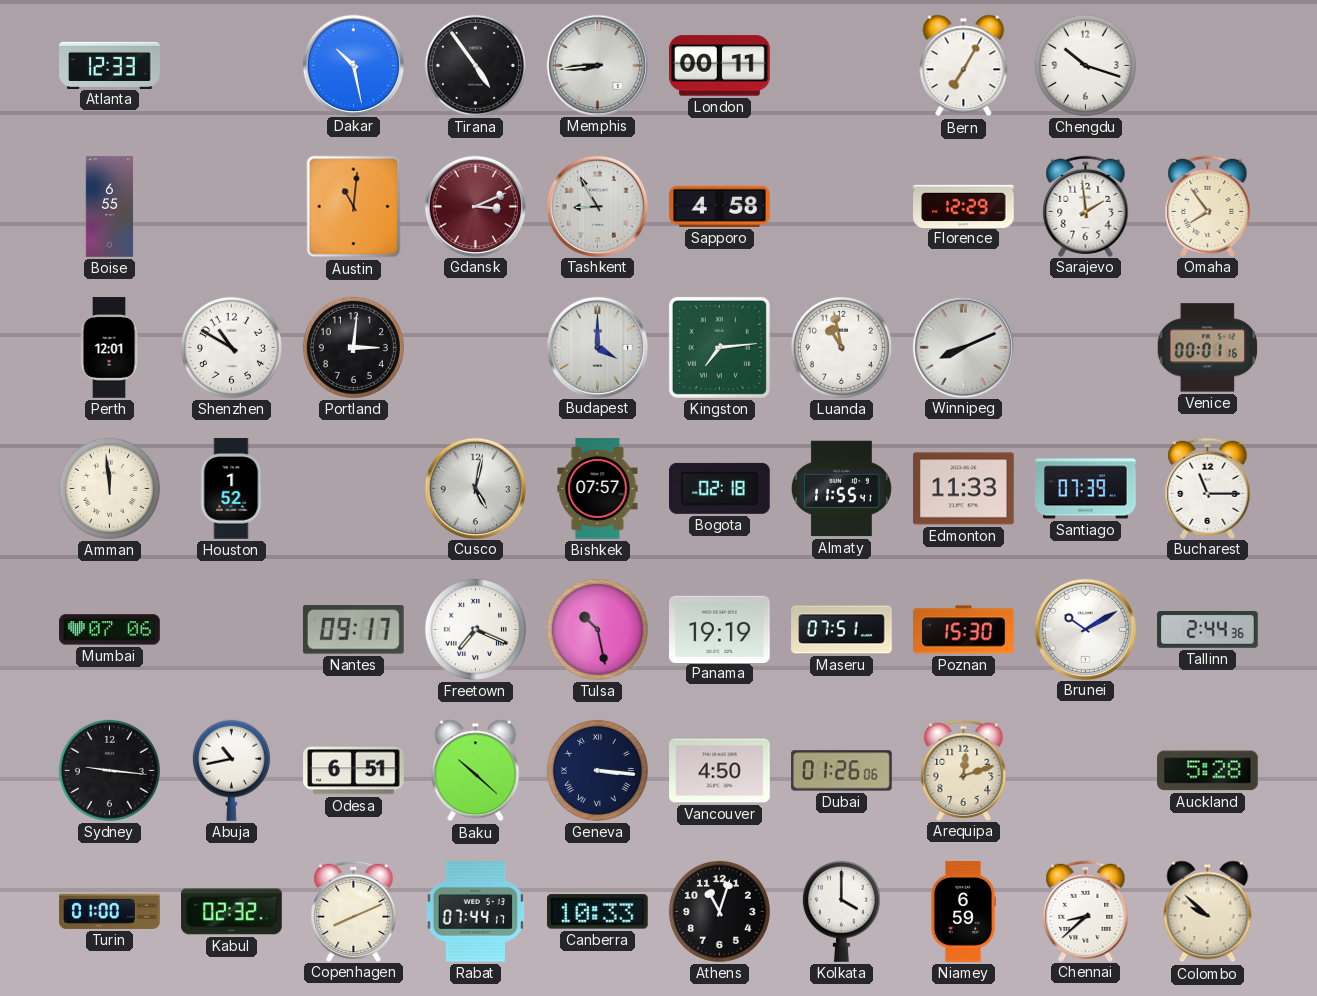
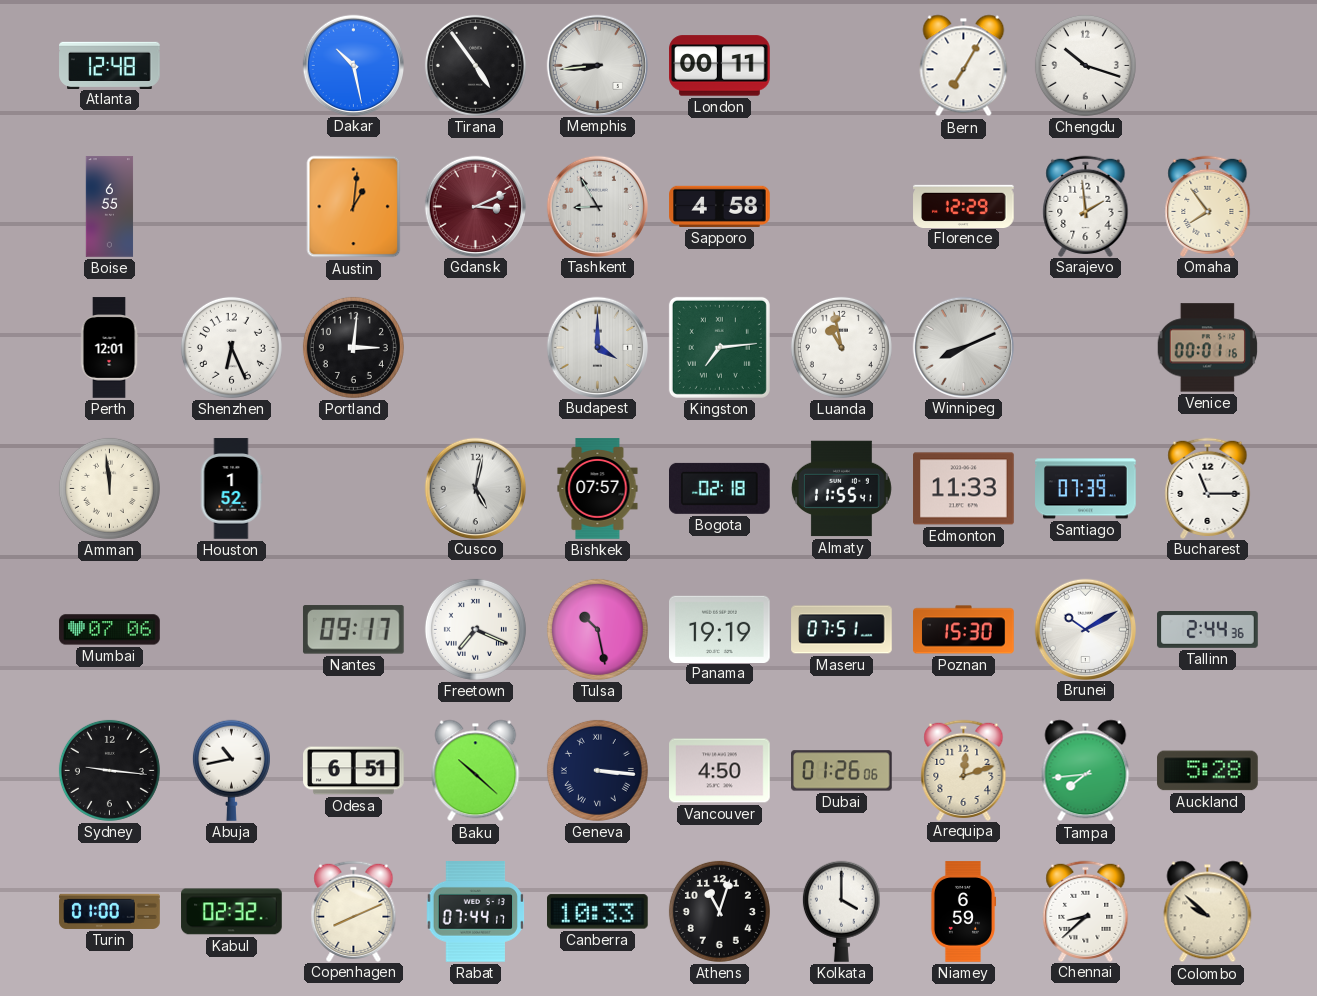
Atlanta: 12:33 -> 12:48 (110, 65)
Austin: 11:01 -> 1:01 (354, 207)
Shenzhen: 10:50 -> 6:26 (231, 347)
Tampa: none -> 7:44 (1086, 771)
